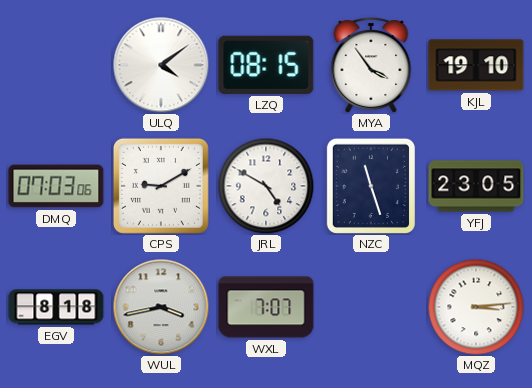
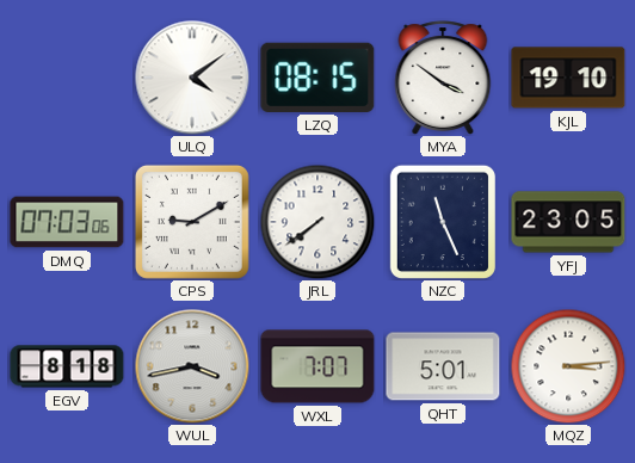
MYA: 3:54 -> 3:51 (443, 78)
JRL: 4:50 -> 7:39 (317, 222)
NZC: 11:27 -> 11:26 (443, 222)
QHT: none -> 5:01 (443, 366)
